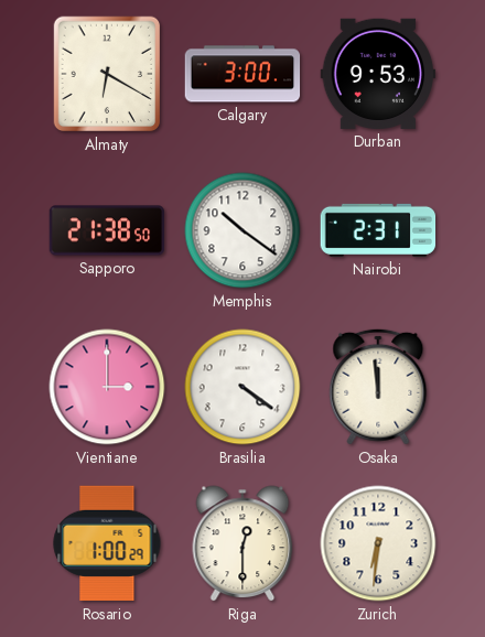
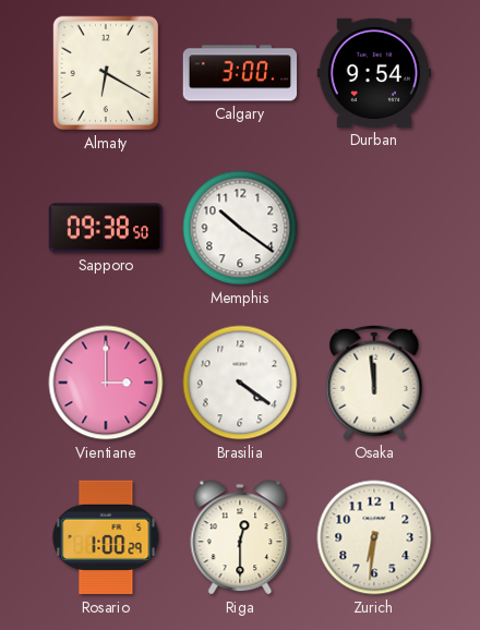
Durban: 9:53 -> 9:54 (374, 73)
Sapporo: 21:38 -> 09:38 (106, 228)
Nairobi: 2:31 -> none (378, 230)
